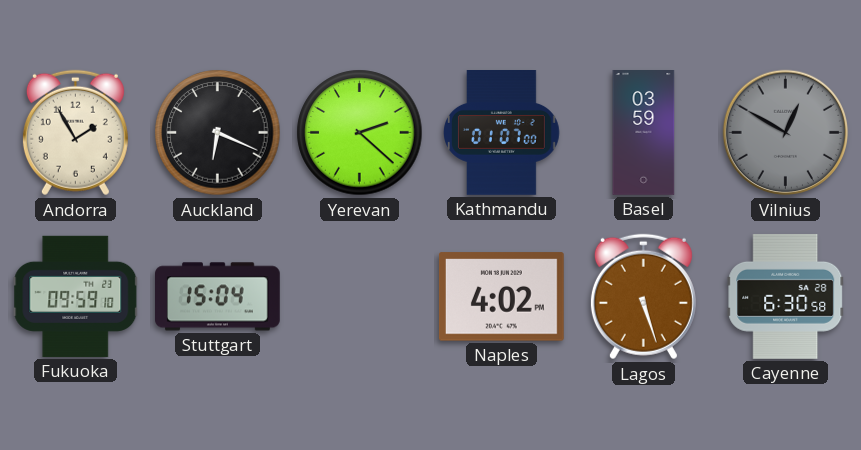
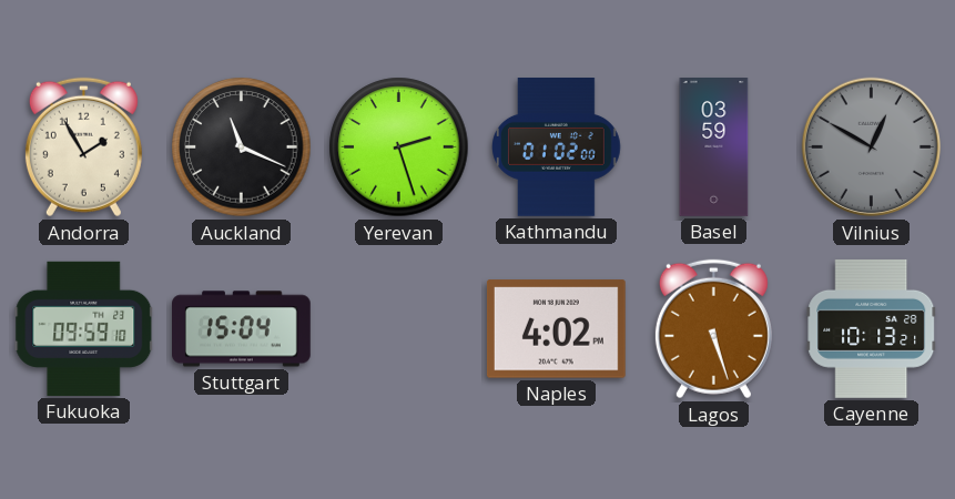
Auckland: 6:19 -> 11:19 (242, 147)
Yerevan: 2:22 -> 2:27 (399, 147)
Kathmandu: 01:07 -> 01:02 (557, 147)
Cayenne: 6:30 -> 10:13 (872, 328)
